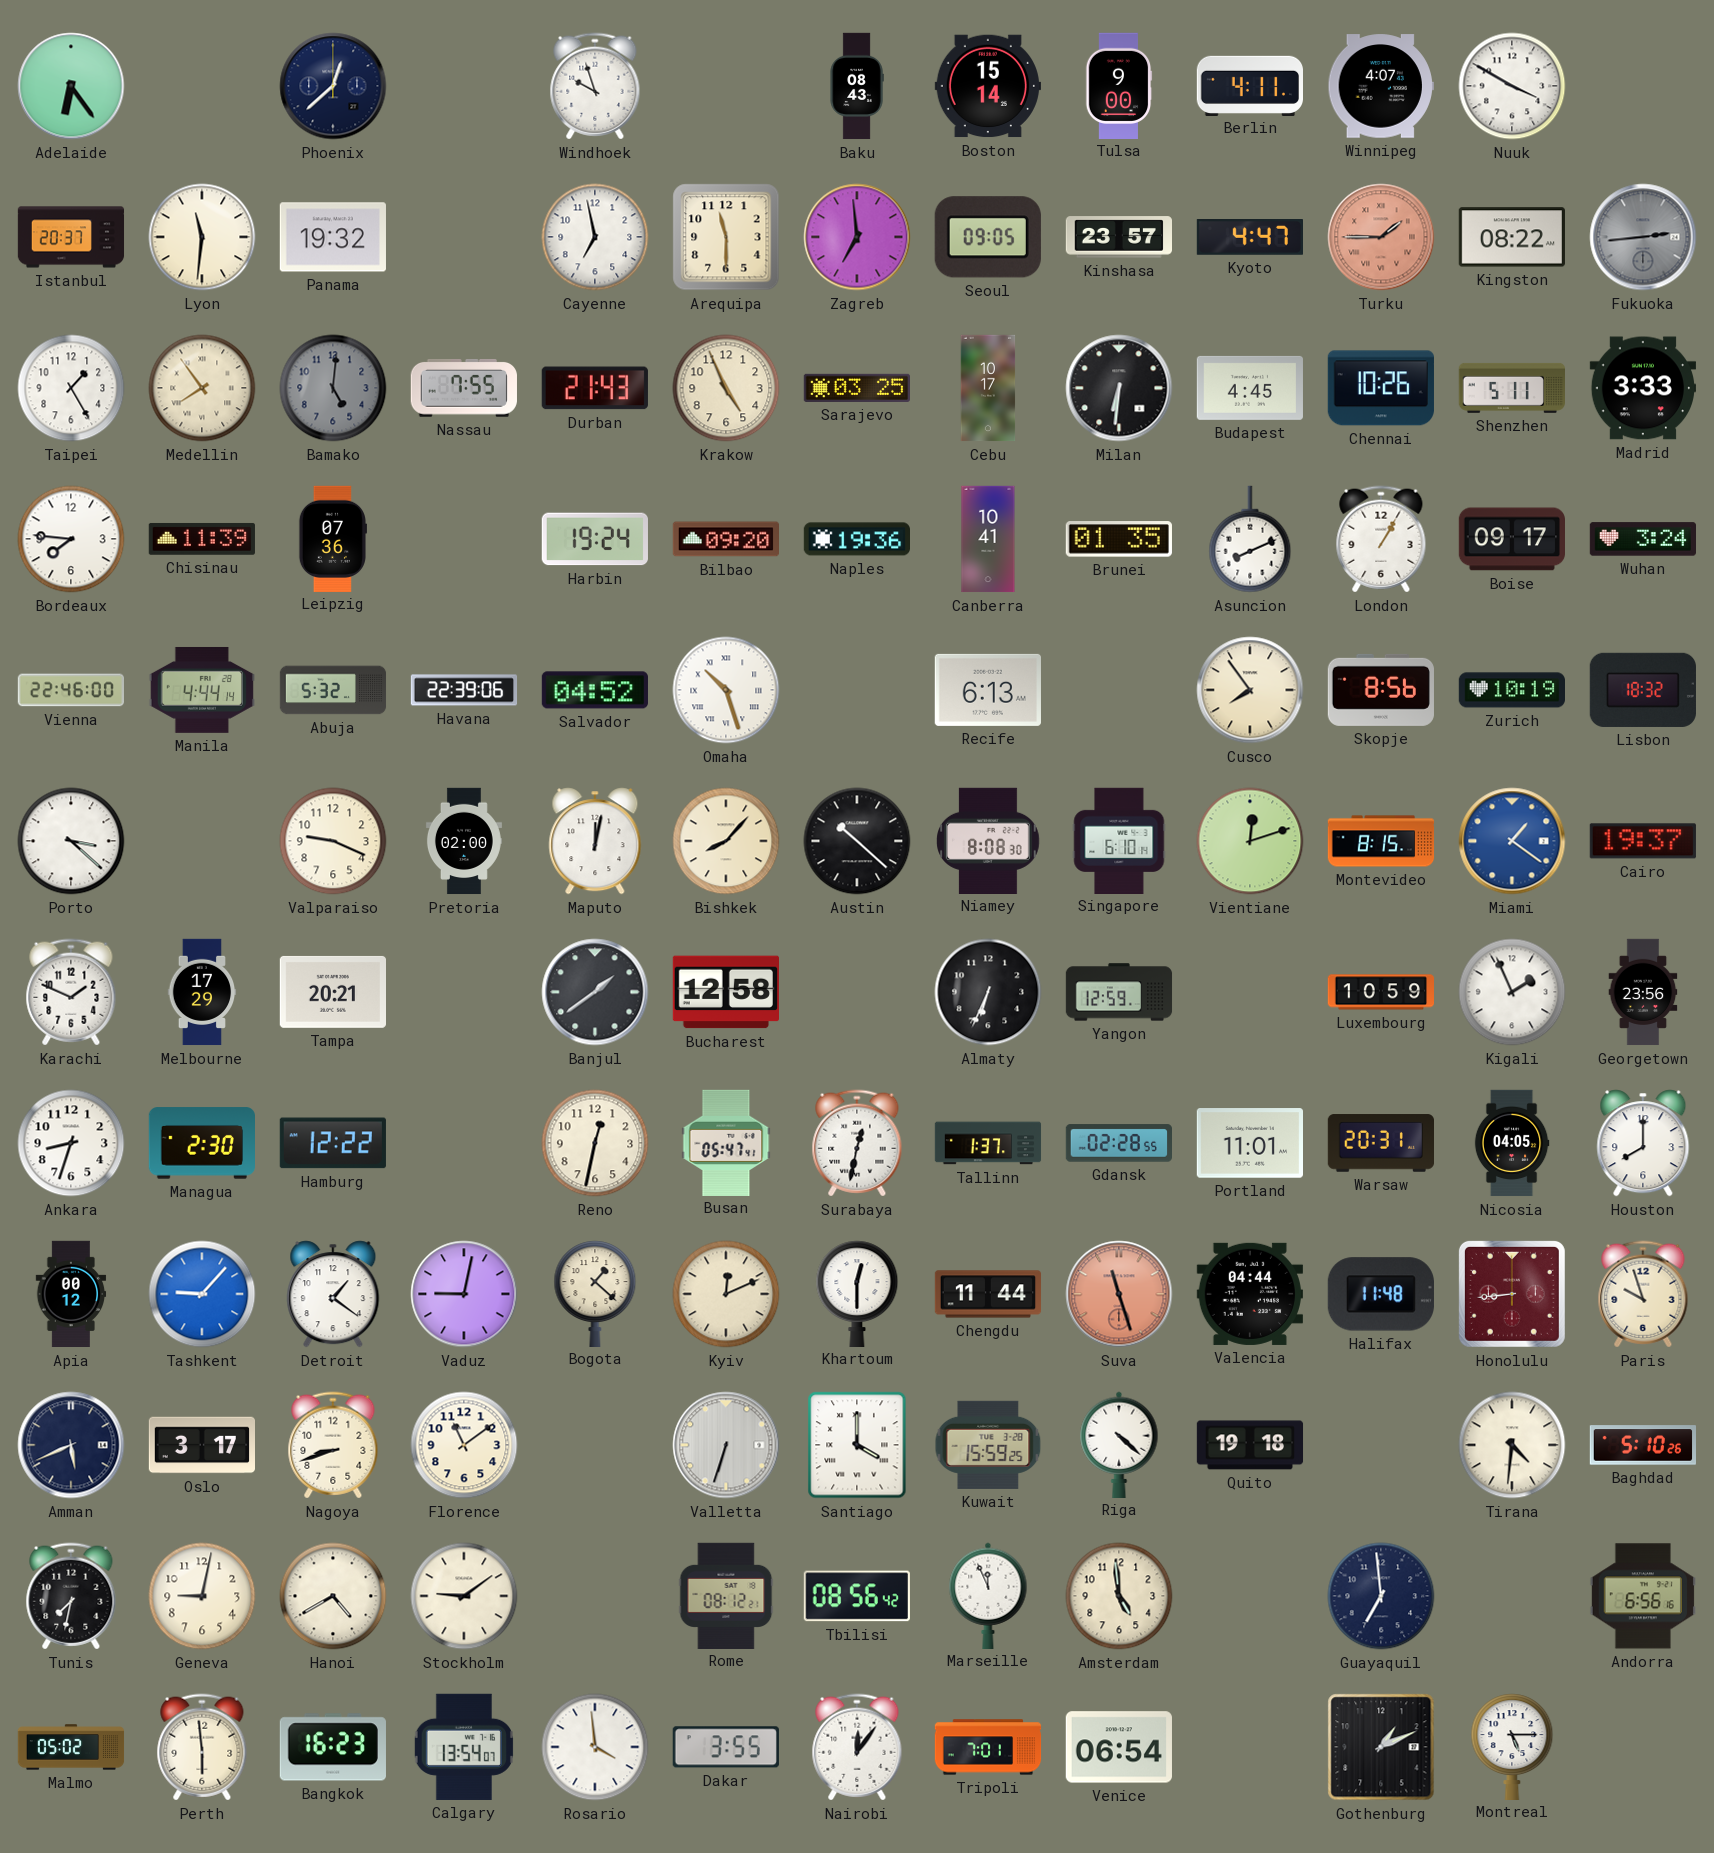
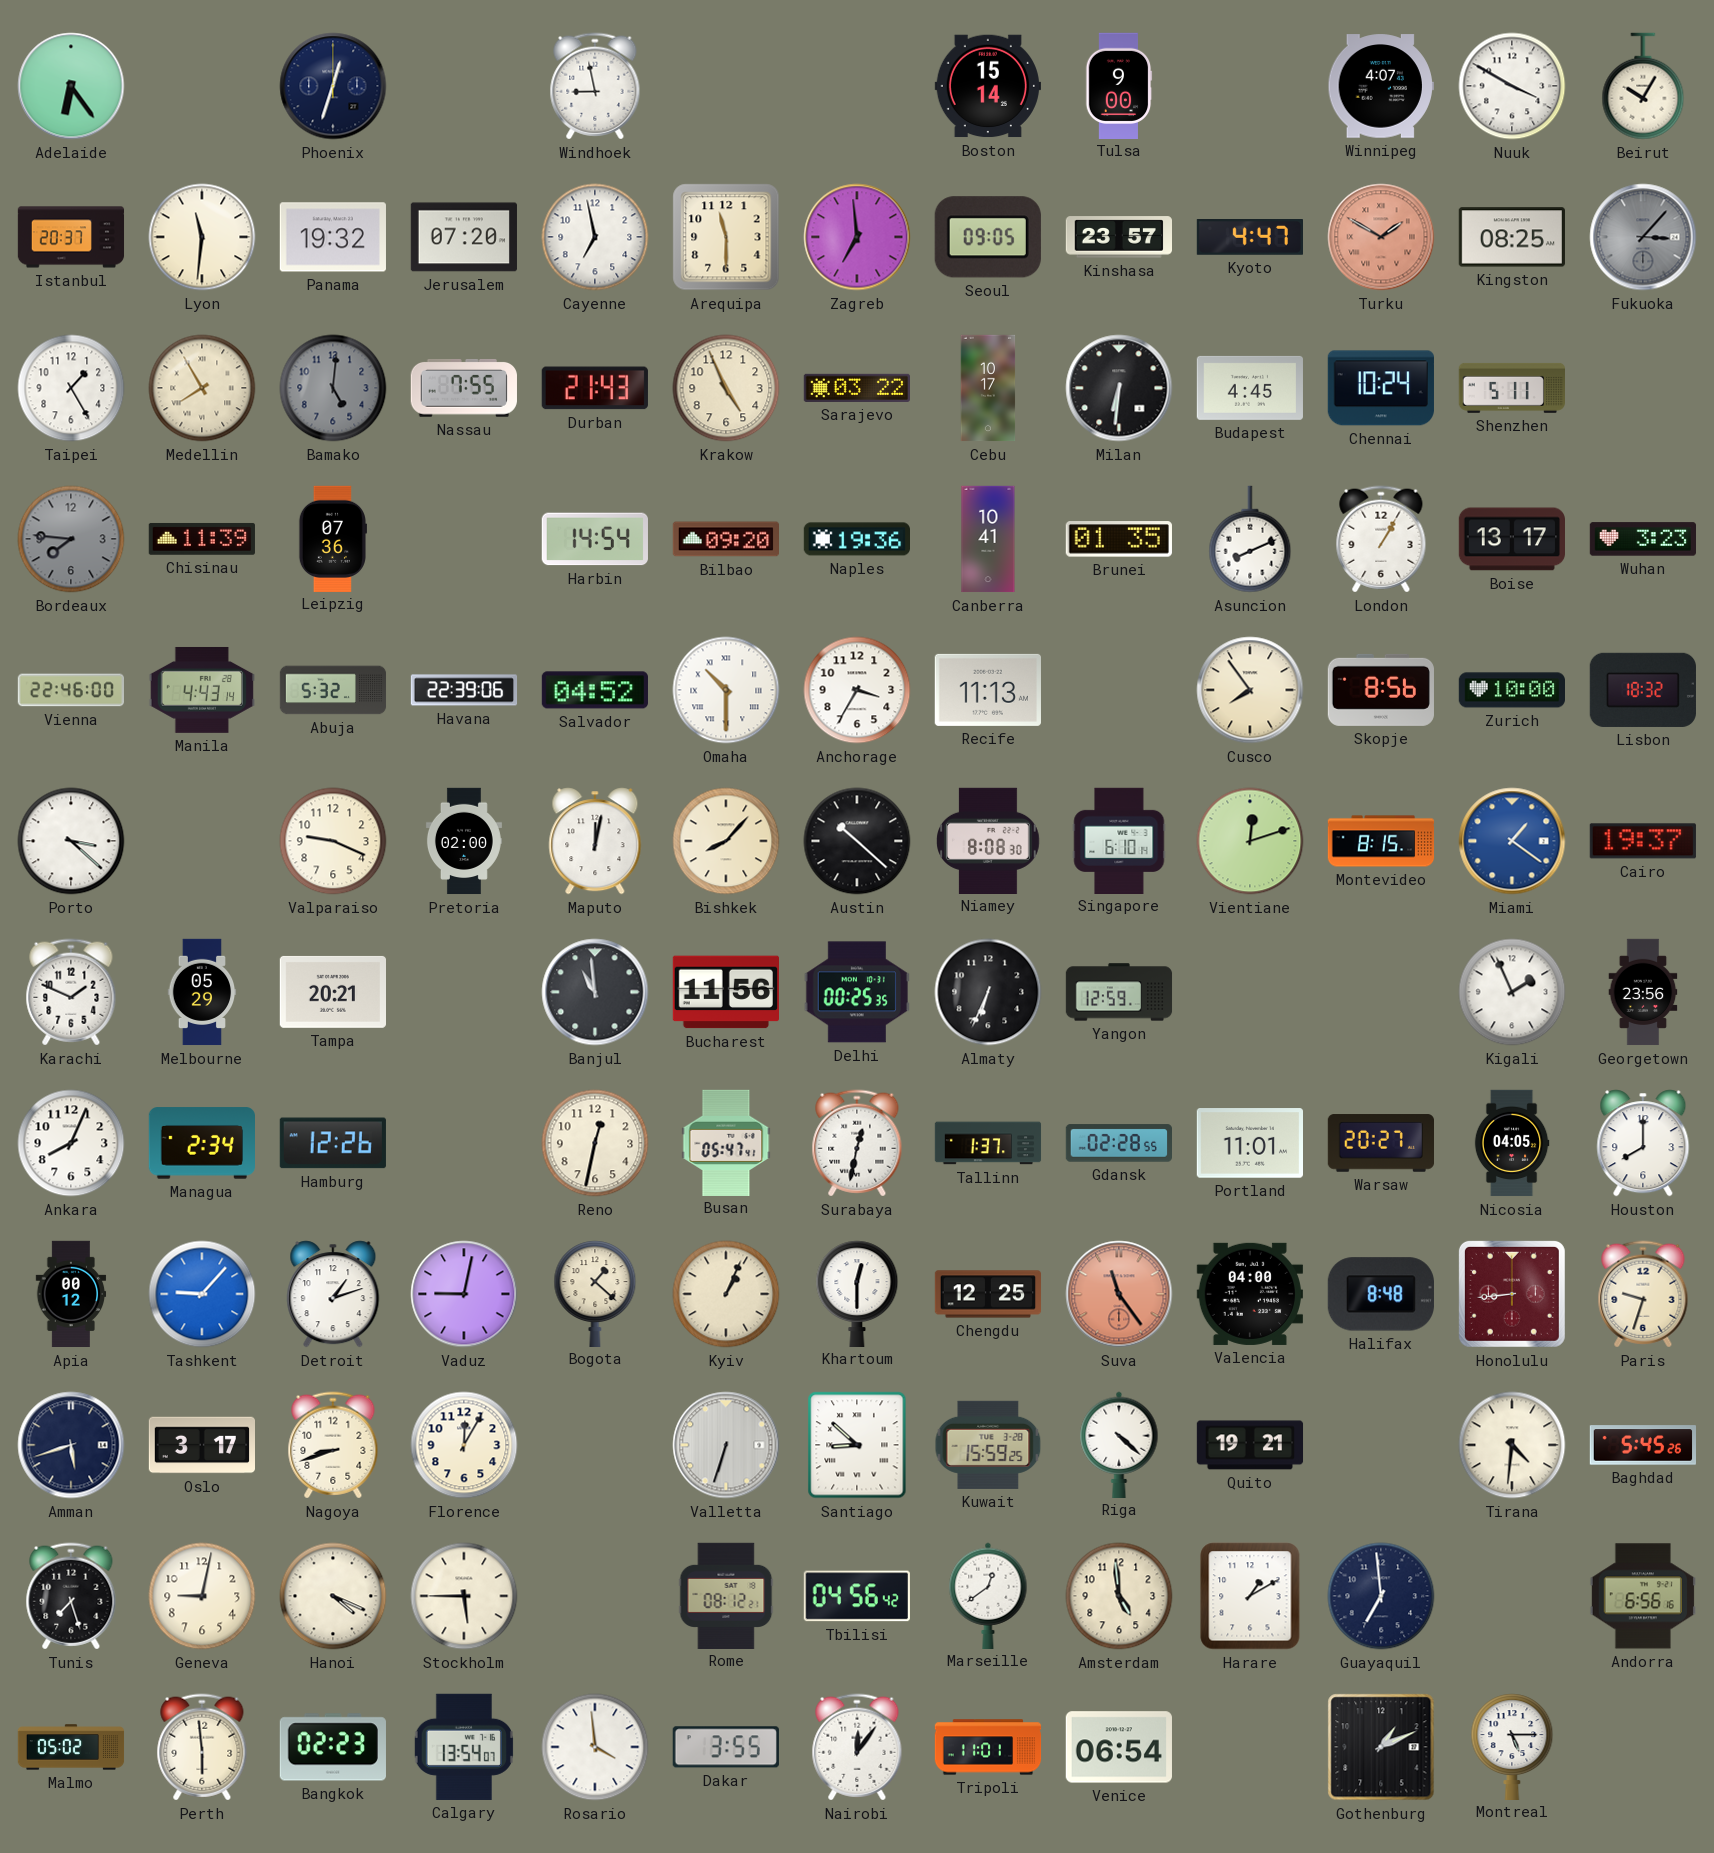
Phoenix: 12:38 -> 12:33 (333, 86)
Windhoek: 9:57 -> 8:58 (595, 86)
Baku: 08:43 -> none (857, 86)
Berlin: 4:11 -> none (1249, 85)
Beirut: none -> 10:05 (1643, 86)
Jerusalem: none -> 07:20 (463, 237)
Turku: 1:45 -> 1:50 (1381, 237)
Kingston: 08:22 -> 08:25 (1512, 237)
Fukuoka: 2:44 -> 3:07 (1643, 237)
Medellin: 7:54 -> 7:55 (202, 388)
Sarajevo: 03:25 -> 03:22 (856, 388)
Chennai: 10:26 -> 10:24 (1381, 388)
Madrid: 3:33 -> none (1642, 388)
Bordeaux dial: white -> grey (71, 539)
Harbin: 19:24 -> 14:54 (595, 539)
Boise: 09:17 -> 13:17 (1511, 539)
Wuhan: 3:24 -> 3:23 (1642, 539)
Manila: 4:44 -> 4:43 (201, 690)
Omaha: 10:27 -> 10:30 (726, 690)
Anchorage: none -> 3:35 (857, 690)
Recife: 6:13 -> 11:13 (988, 690)
Zurich: 10:19 -> 10:00 (1511, 690)
Melbourne: 17:29 -> 05:29 (202, 992)
Banjul: 1:39 -> 10:59 (595, 992)
Bucharest: 12:58 -> 11:56 (725, 992)
Delhi: none -> 00:25 (857, 992)
Luxembourg: 10:59 -> none (1380, 992)
Ankara: 8:33 -> 8:04 (71, 1143)
Managua: 2:30 -> 2:34 (201, 1143)
Hamburg: 12:22 -> 12:26 (333, 1143)
Warsaw: 20:31 -> 20:27 (1380, 1143)
Detroit: 1:21 -> 1:12 (333, 1294)
Kyiv: 12:11 -> 1:04 (726, 1294)
Chengdu: 11:44 -> 12:25 (988, 1294)
Suva: 11:27 -> 11:24 (1119, 1294)
Valencia: 04:44 -> 04:00 (1250, 1294)
Halifax: 11:48 -> 8:48 (1381, 1294)
Paris: 9:57 -> 9:33 (1643, 1294)
Amman: 5:41 -> 5:42 (71, 1445)
Florence: 11:09 -> 12:05 (464, 1445)
Santiago: 4:00 -> 8:52 (857, 1445)
Quito: 19:18 -> 19:21 (1250, 1445)
Baghdad: 5:10 -> 5:45 (1642, 1445)
Tunis: 7:32 -> 7:27 (71, 1596)
Hanoi: 4:40 -> 4:19 (333, 1596)
Stockholm: 9:09 -> 5:45 (464, 1596)
Tbilisi: 08:56 -> 04:56 (857, 1596)
Marseille: 11:56 -> 12:39 (988, 1595)
Harare: none -> 1:10 (1250, 1596)
Bangkok: 16:23 -> 02:23 (333, 1747)
Tripoli: 7:01 -> 11:01 (988, 1747)
